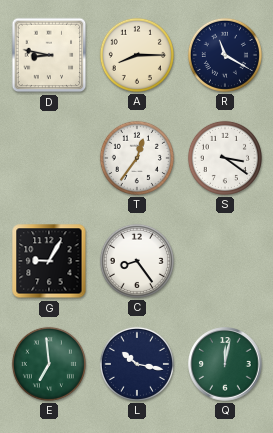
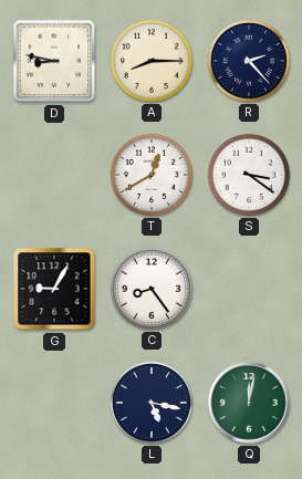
R: 11:20 -> 2:23 (249, 61)
T: 12:36 -> 12:40 (152, 175)
E: 6:59 -> none (49, 364)
L: 10:17 -> 5:17 (152, 403)
